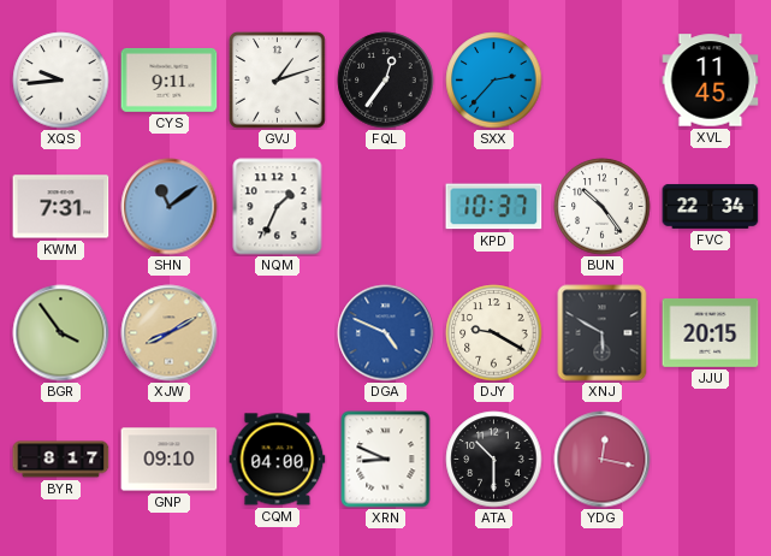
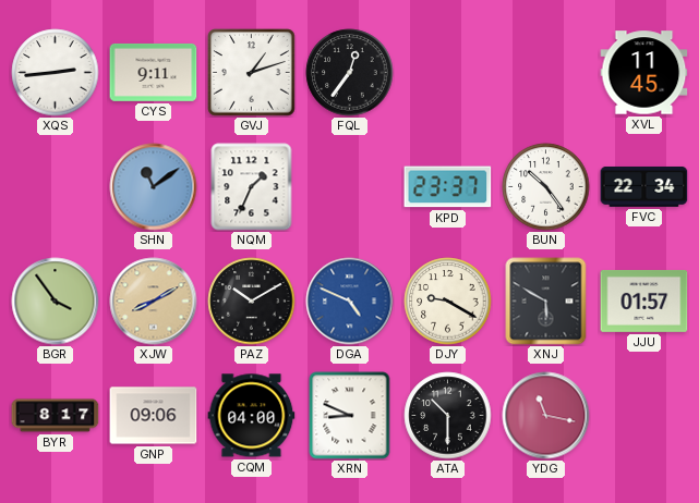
XQS: 9:44 -> 2:44 (56, 73)
SXX: 2:37 -> none (494, 81)
KWM: 7:31 -> none (61, 207)
KPD: 10:37 -> 23:37 (448, 187)
PAZ: none -> 10:10 (252, 302)
JJU: 20:15 -> 01:57 (644, 300)
GNP: 09:10 -> 09:06 (154, 416)
YDG: 12:17 -> 11:17 (546, 416)
